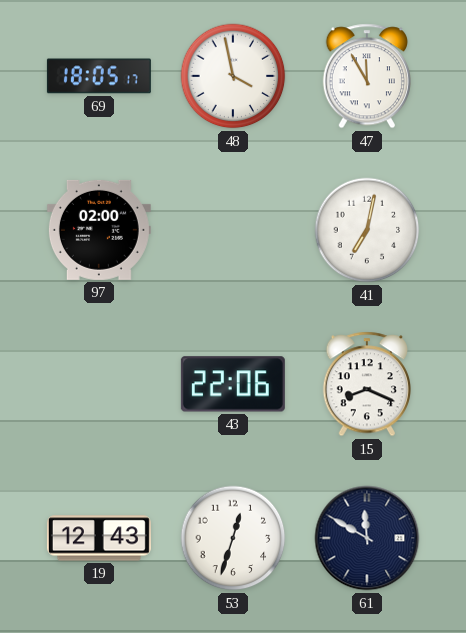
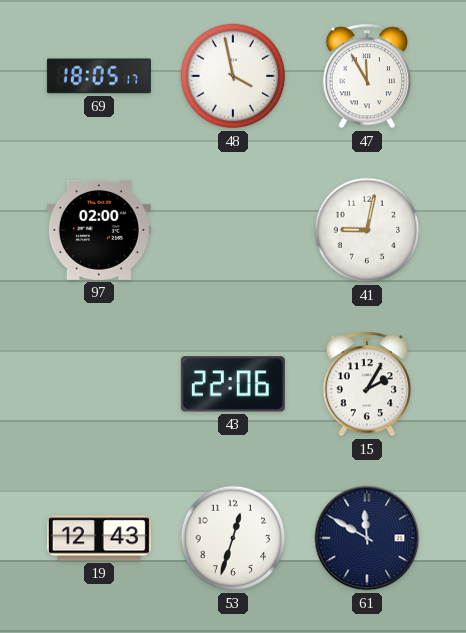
41: 7:02 -> 9:02 (367, 230)
15: 8:19 -> 2:05 (366, 384)
